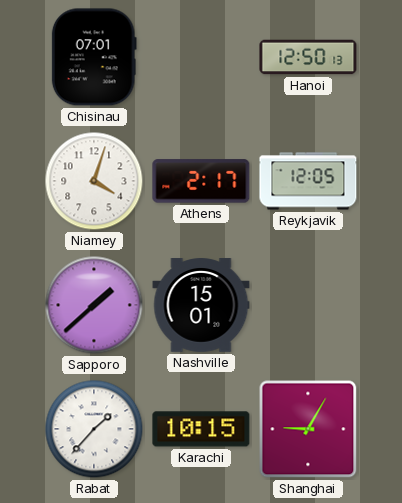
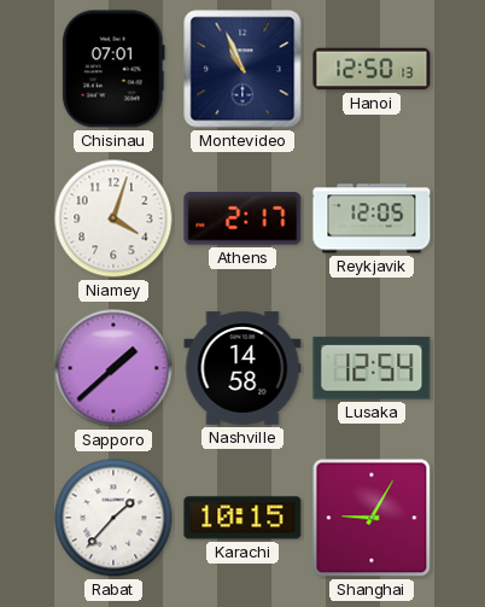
Montevideo: none -> 10:56 (242, 69)
Nashville: 15:01 -> 14:58 (242, 368)
Lusaka: none -> 12:54 (372, 368)
